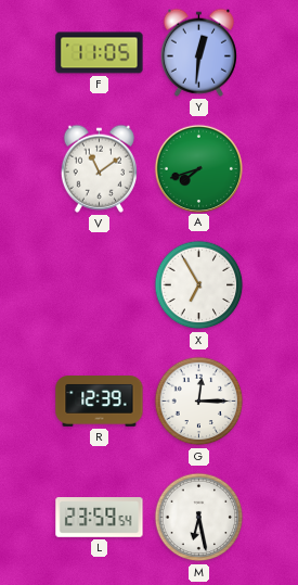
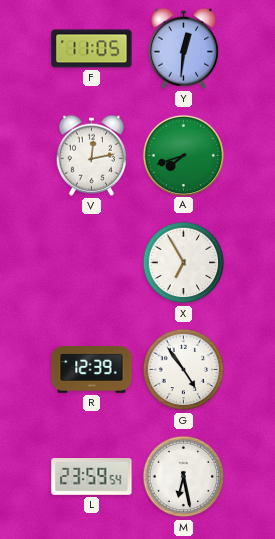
V: 11:09 -> 12:13 (91, 155)
G: 12:15 -> 4:54 (184, 370)
